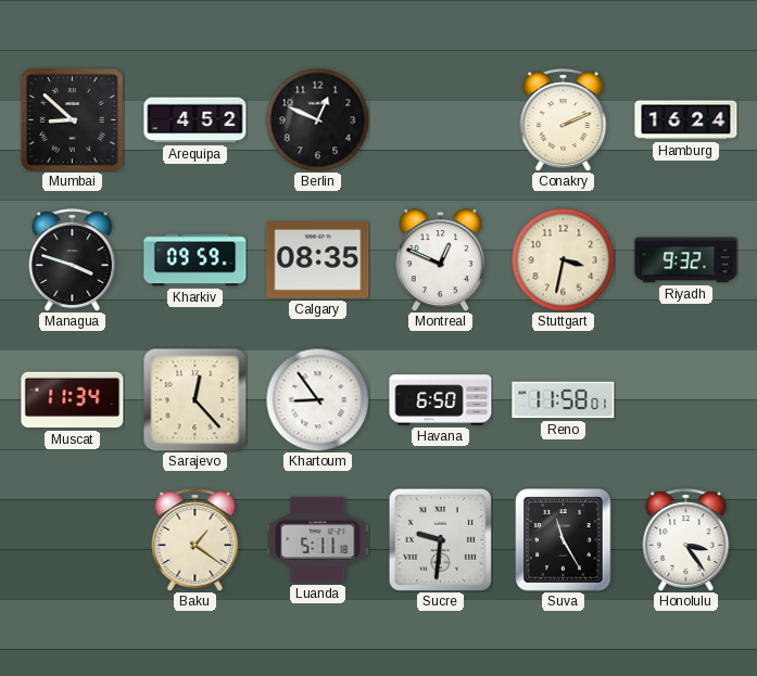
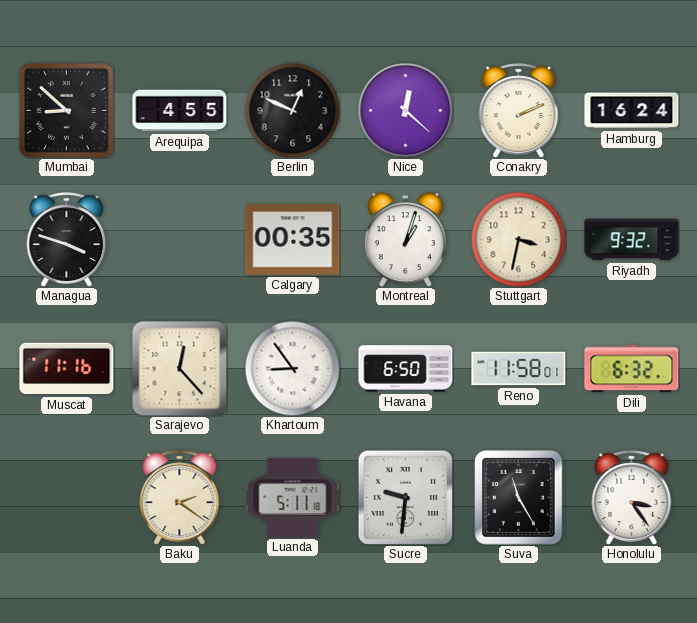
Arequipa: 4:52 -> 4:55 (180, 111)
Nice: none -> 12:22 (405, 110)
Kharkiv: 09:59 -> none (195, 260)
Calgary: 08:35 -> 00:35 (293, 240)
Montreal: 12:49 -> 1:03 (405, 240)
Muscat: 11:34 -> 11:16 (67, 369)
Dili: none -> 6:32 (632, 369)
Baku: 1:21 -> 2:21 (180, 498)
